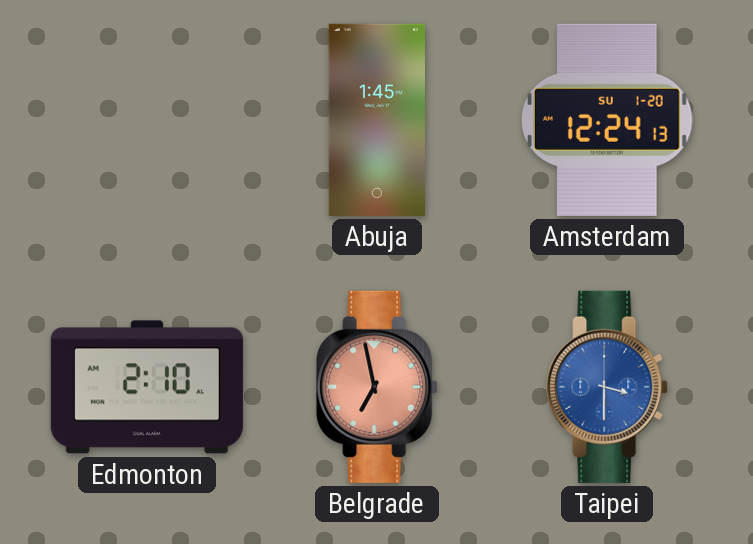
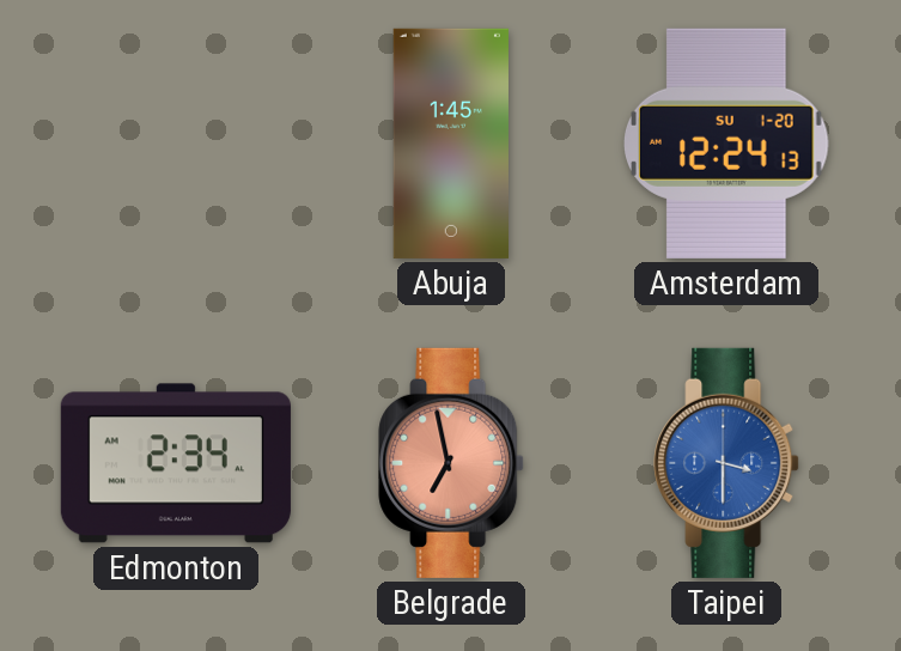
Edmonton: 2:10 -> 2:34 (176, 463)
